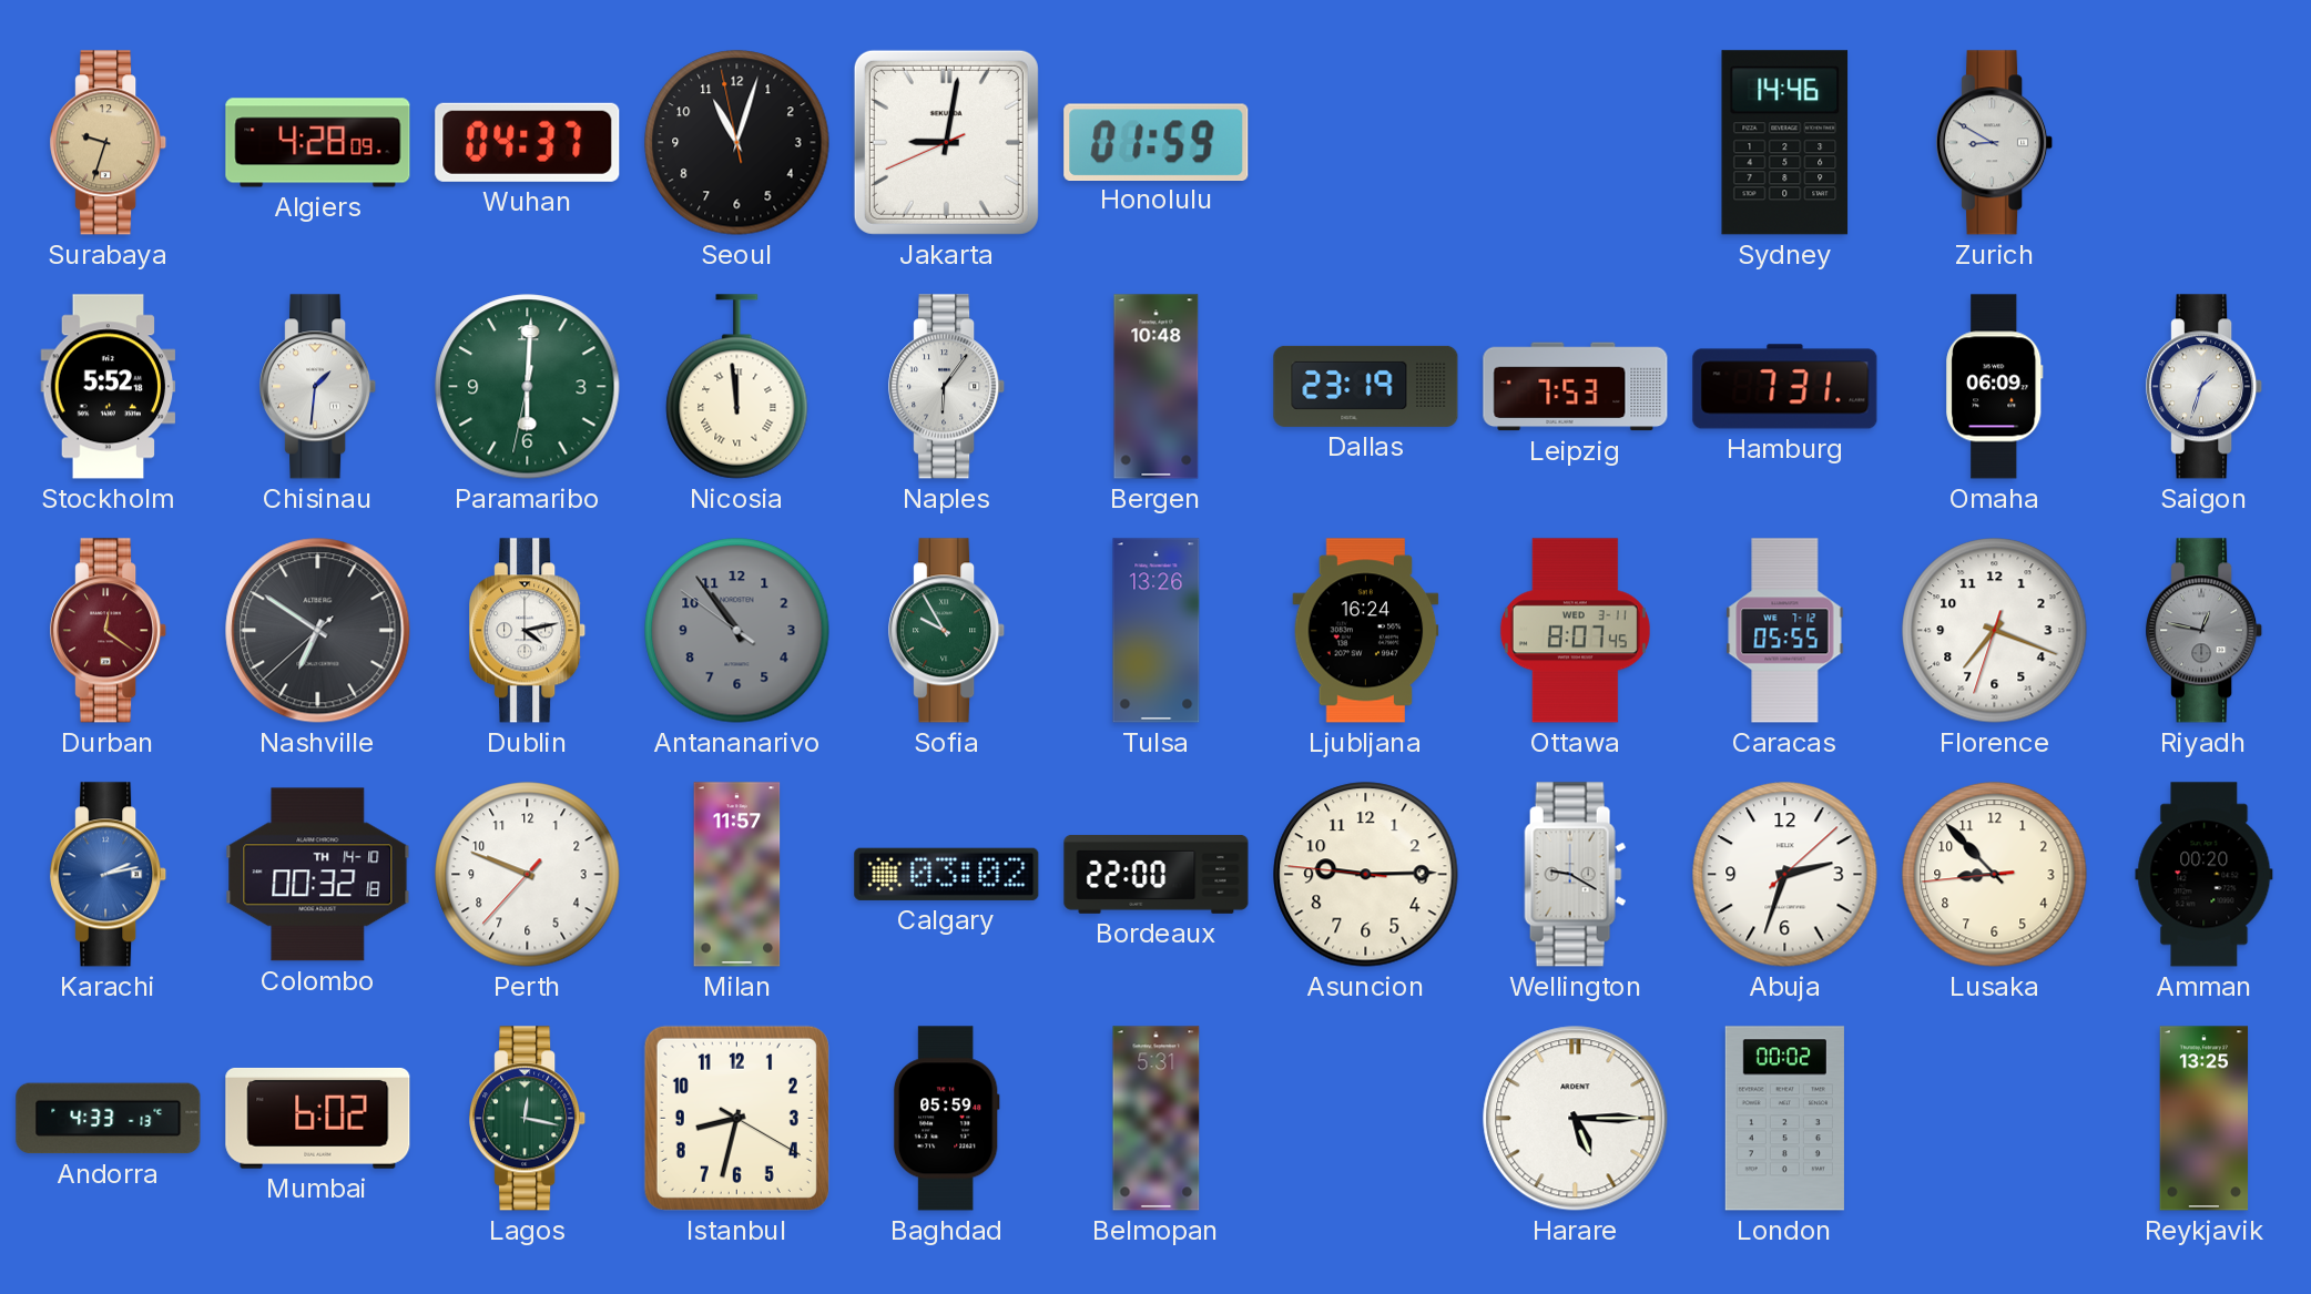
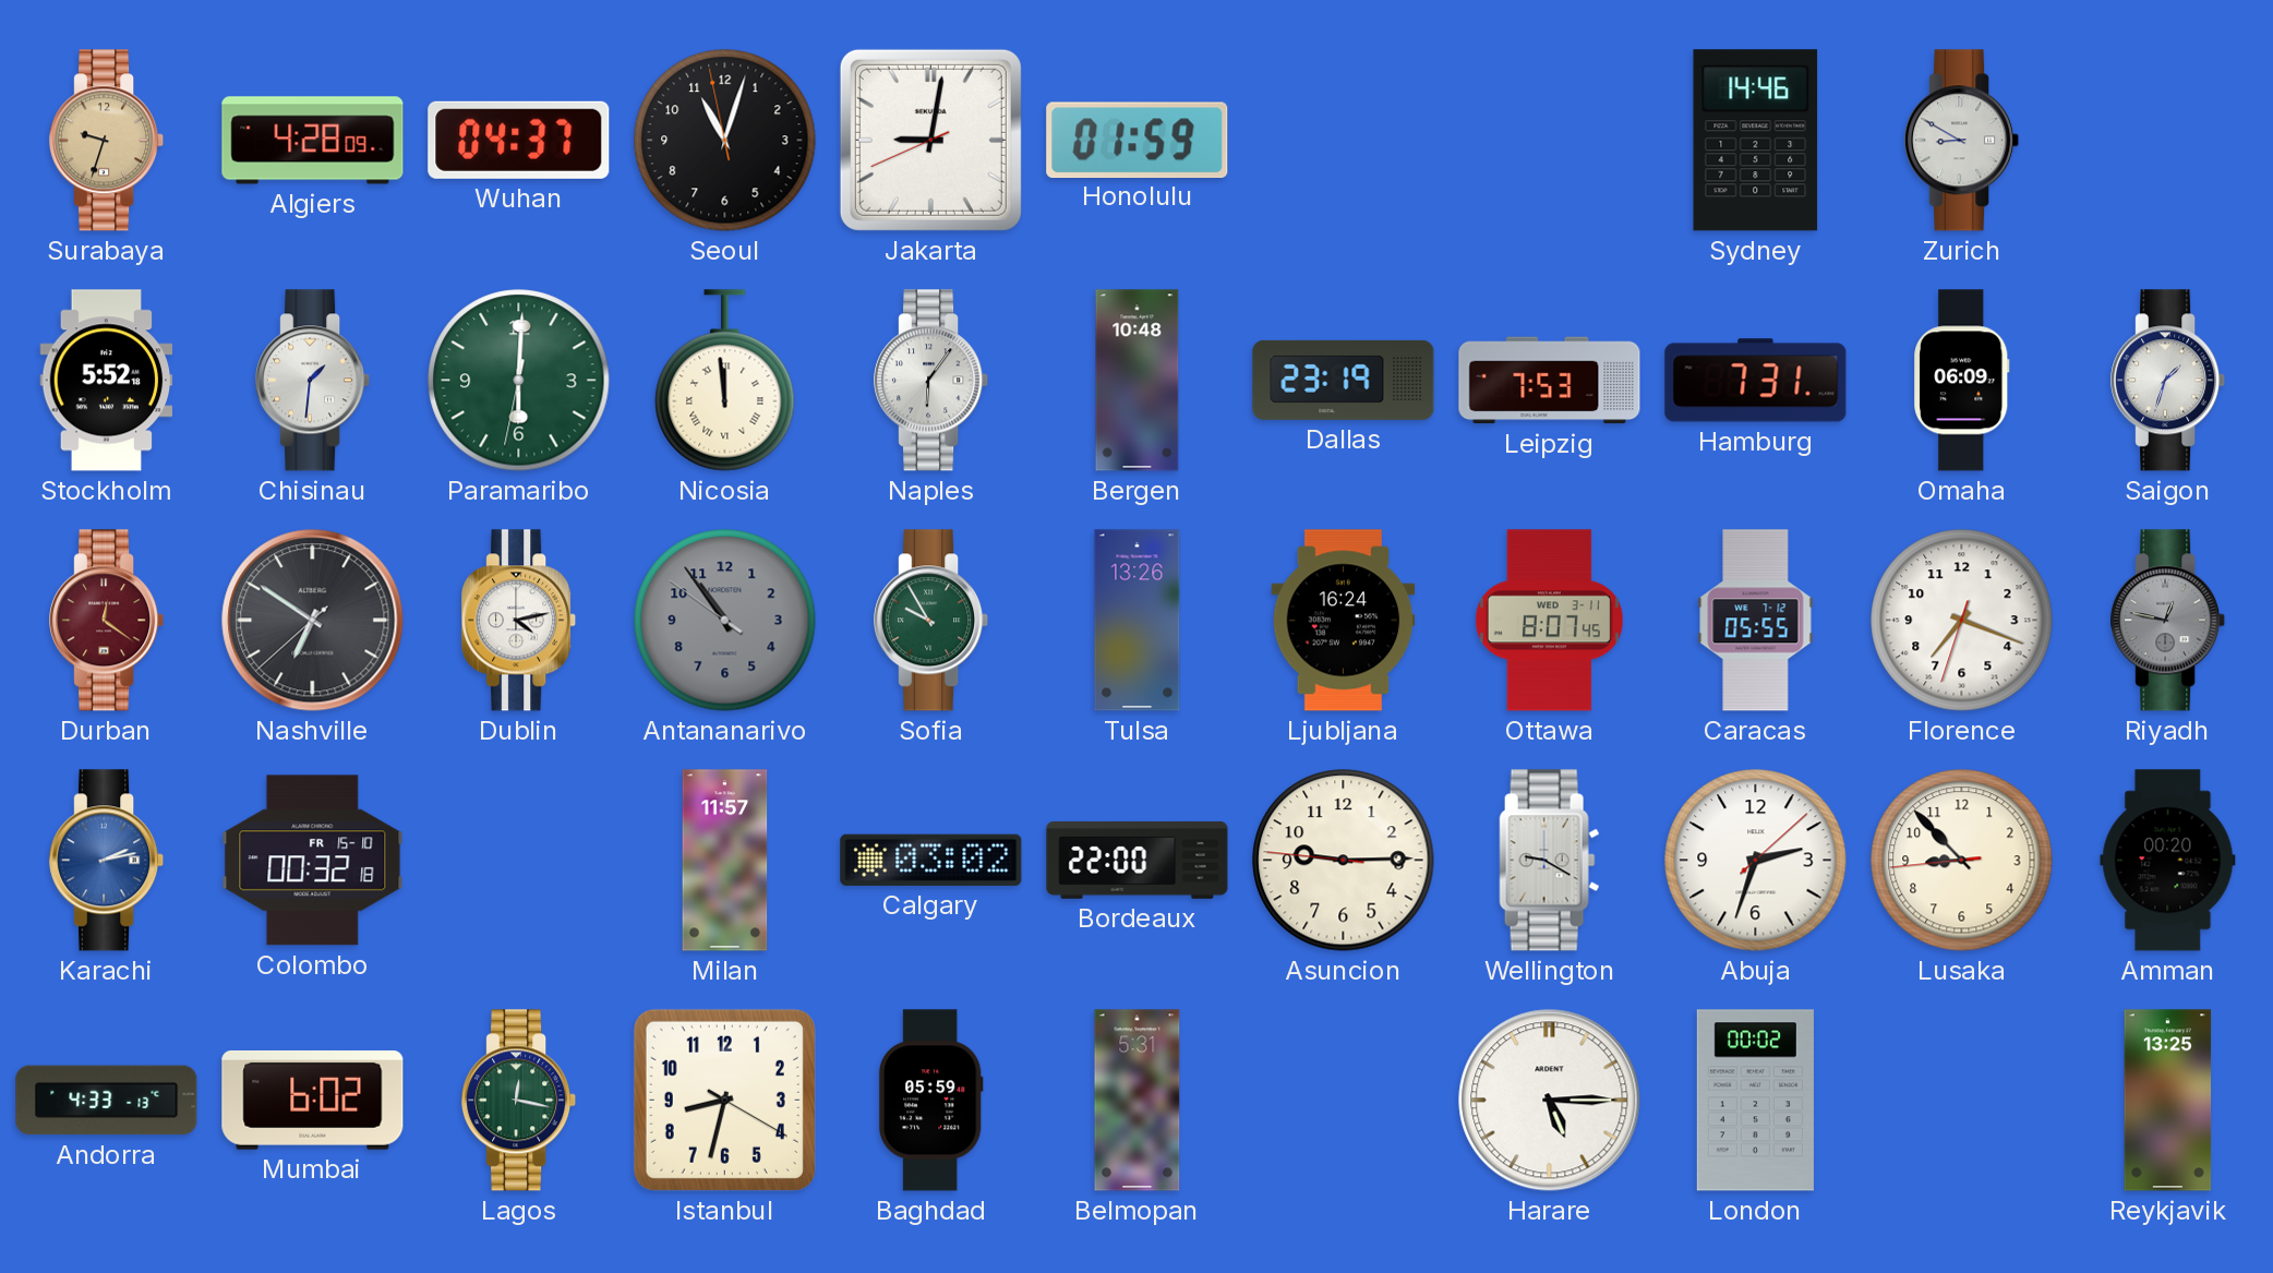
Colombo date: TH 14-10 -> FR 15-10 (313, 861)
Perth: 9:48 -> none (528, 875)
